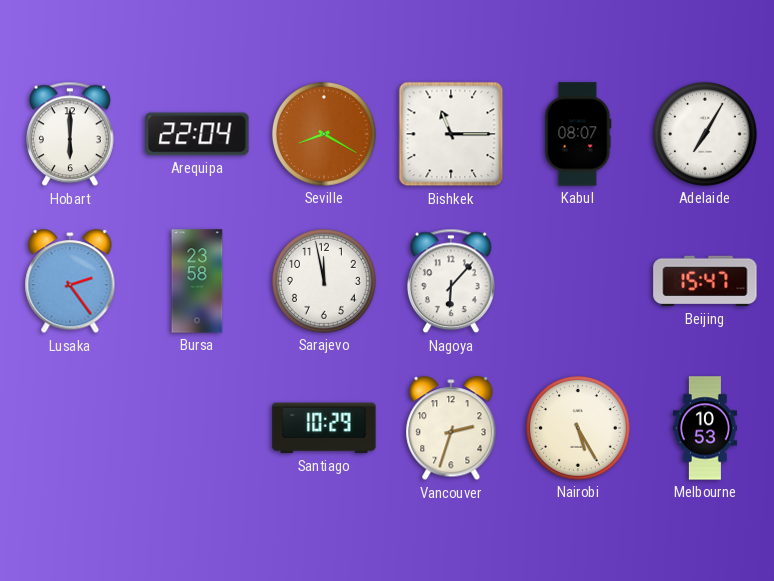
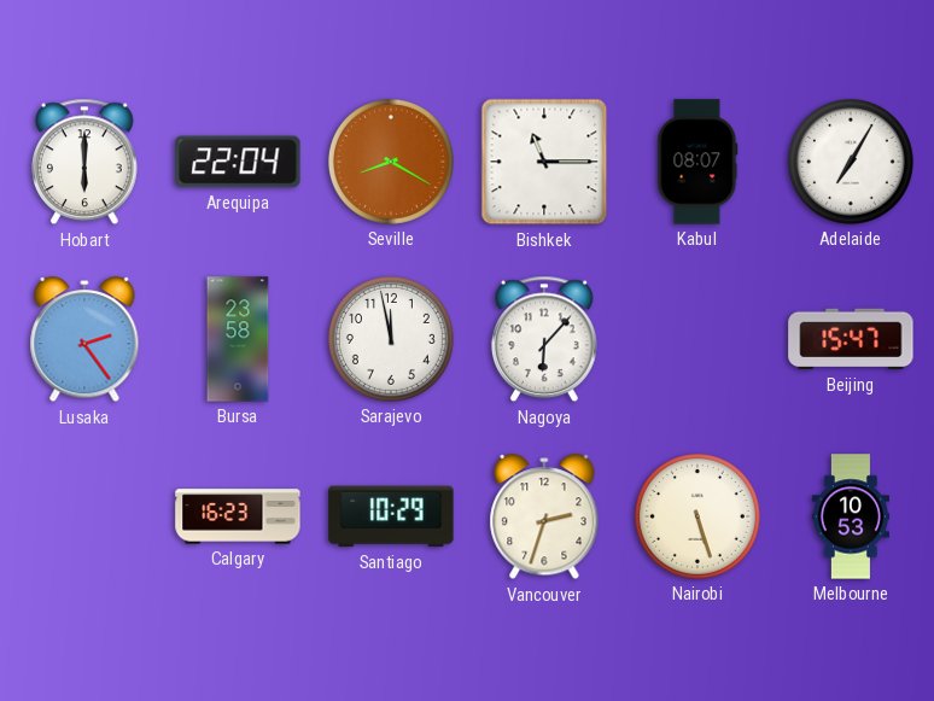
Calgary: none -> 16:23 (238, 516)
Nairobi: 5:25 -> 5:27 (697, 516)
